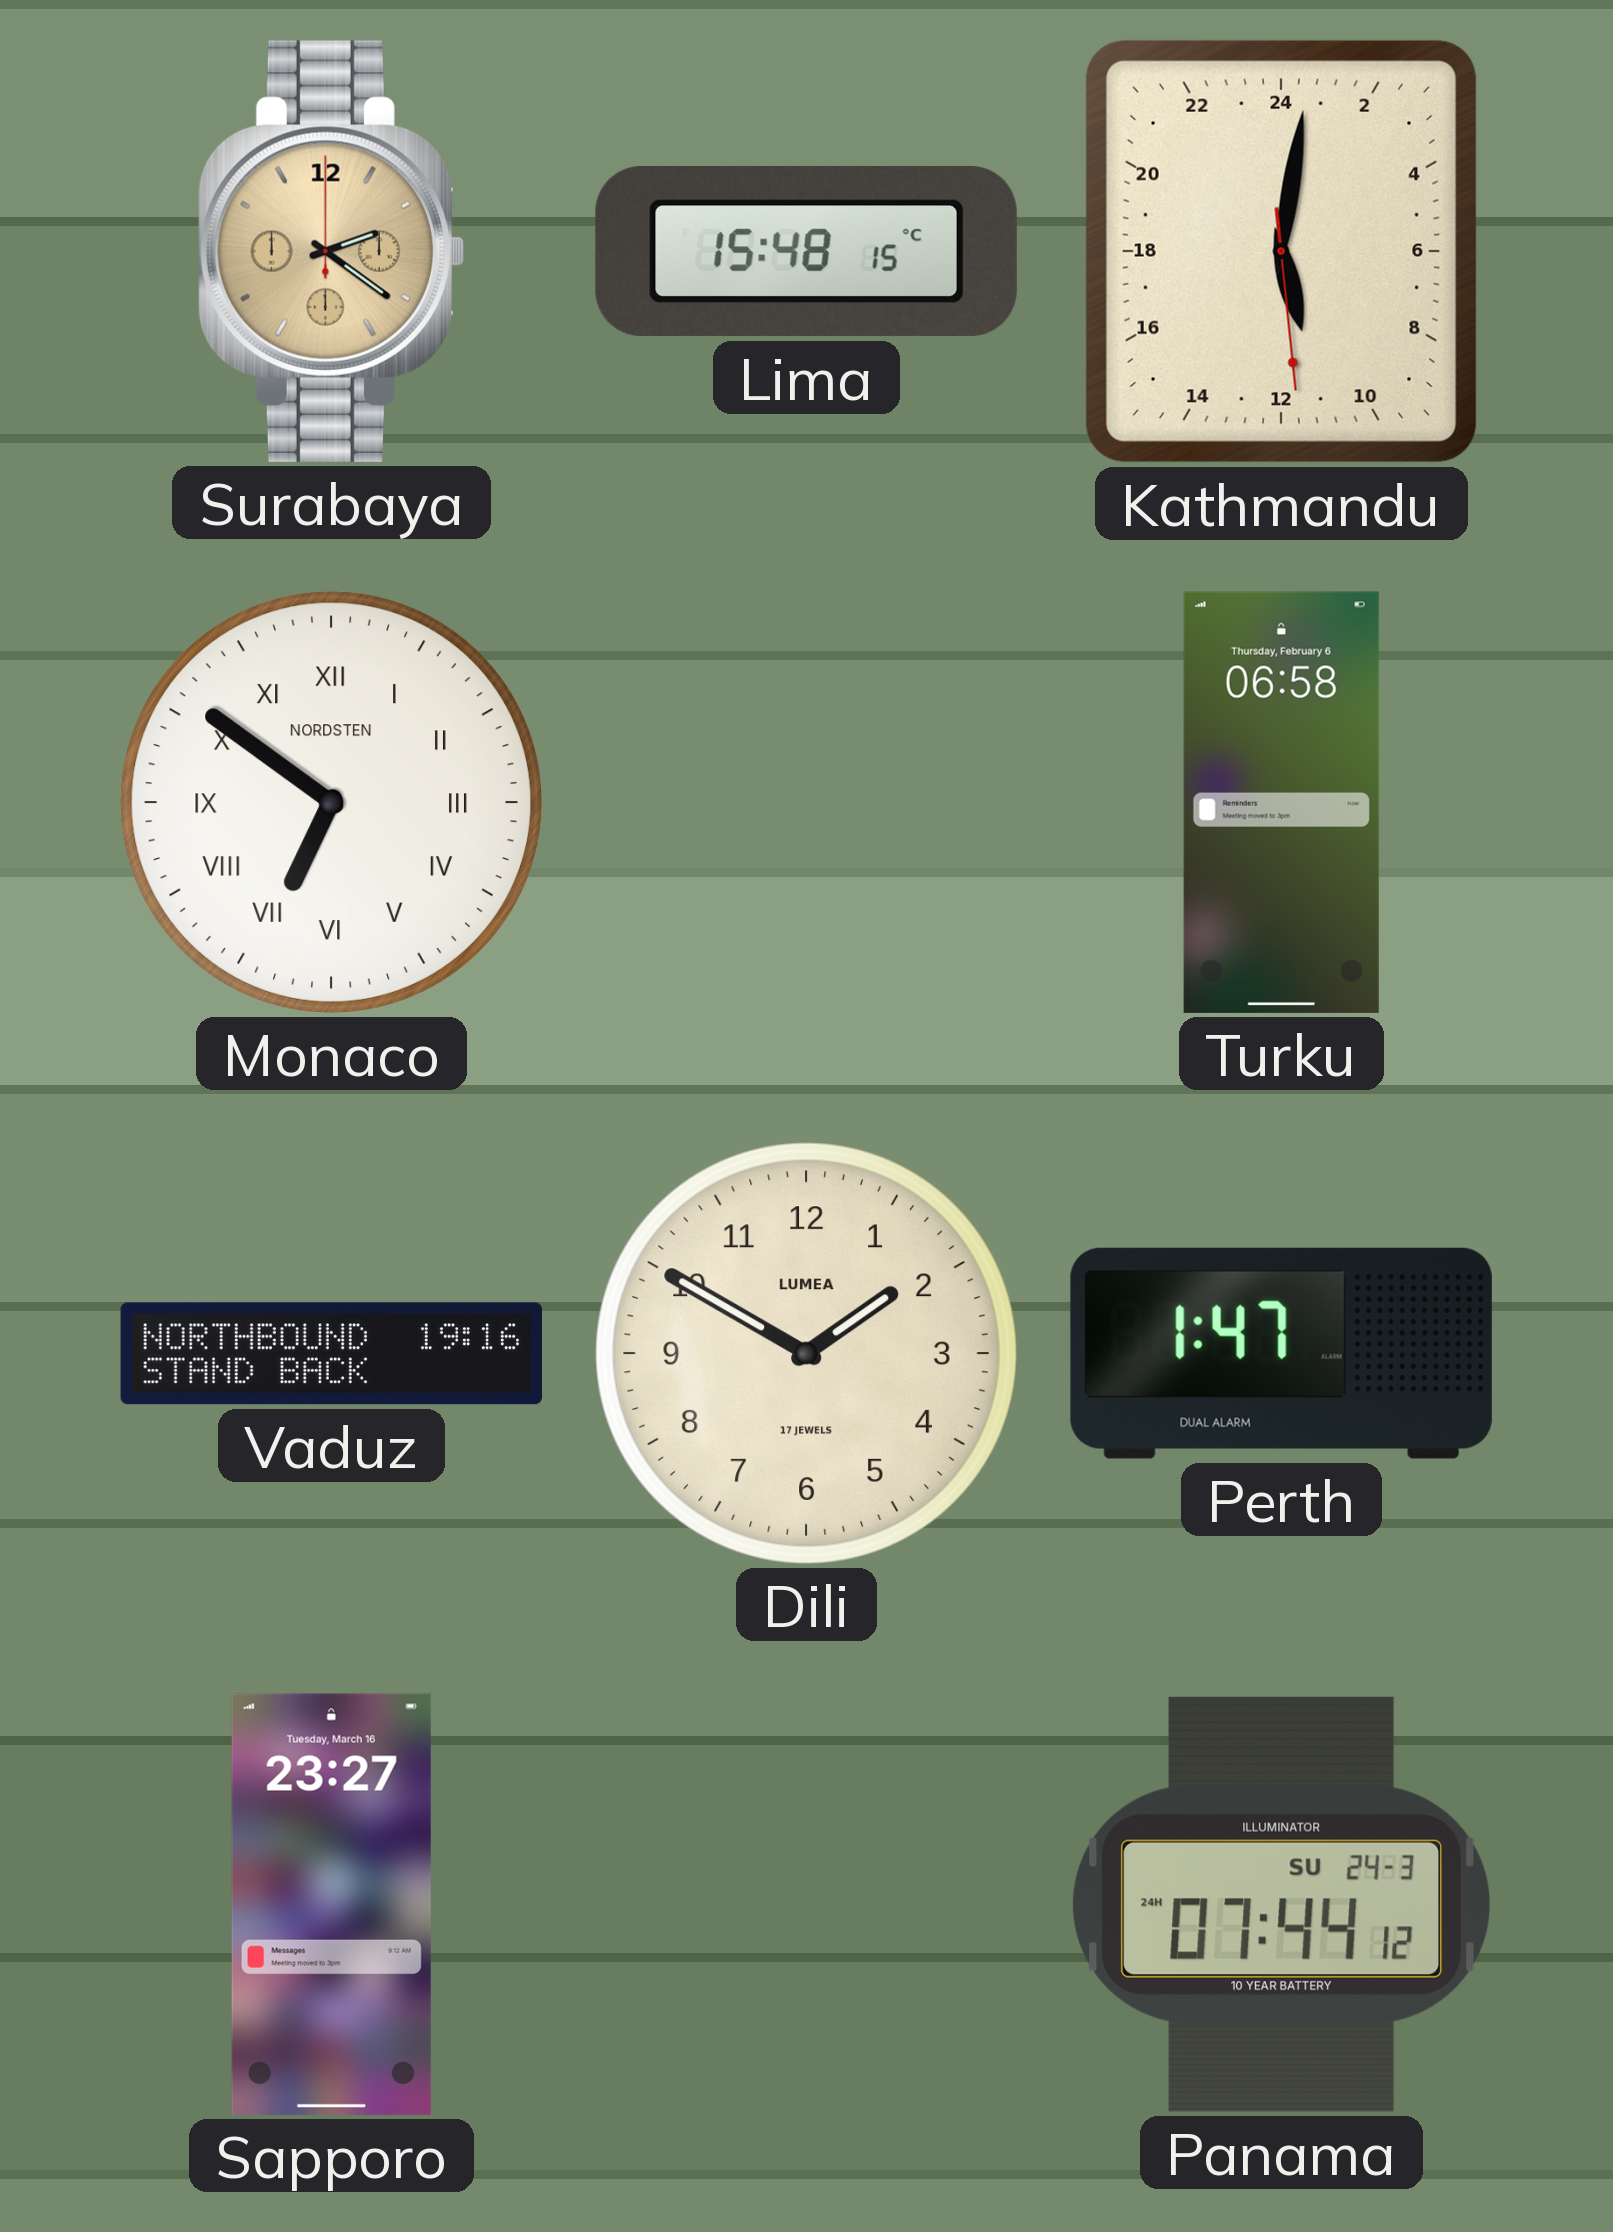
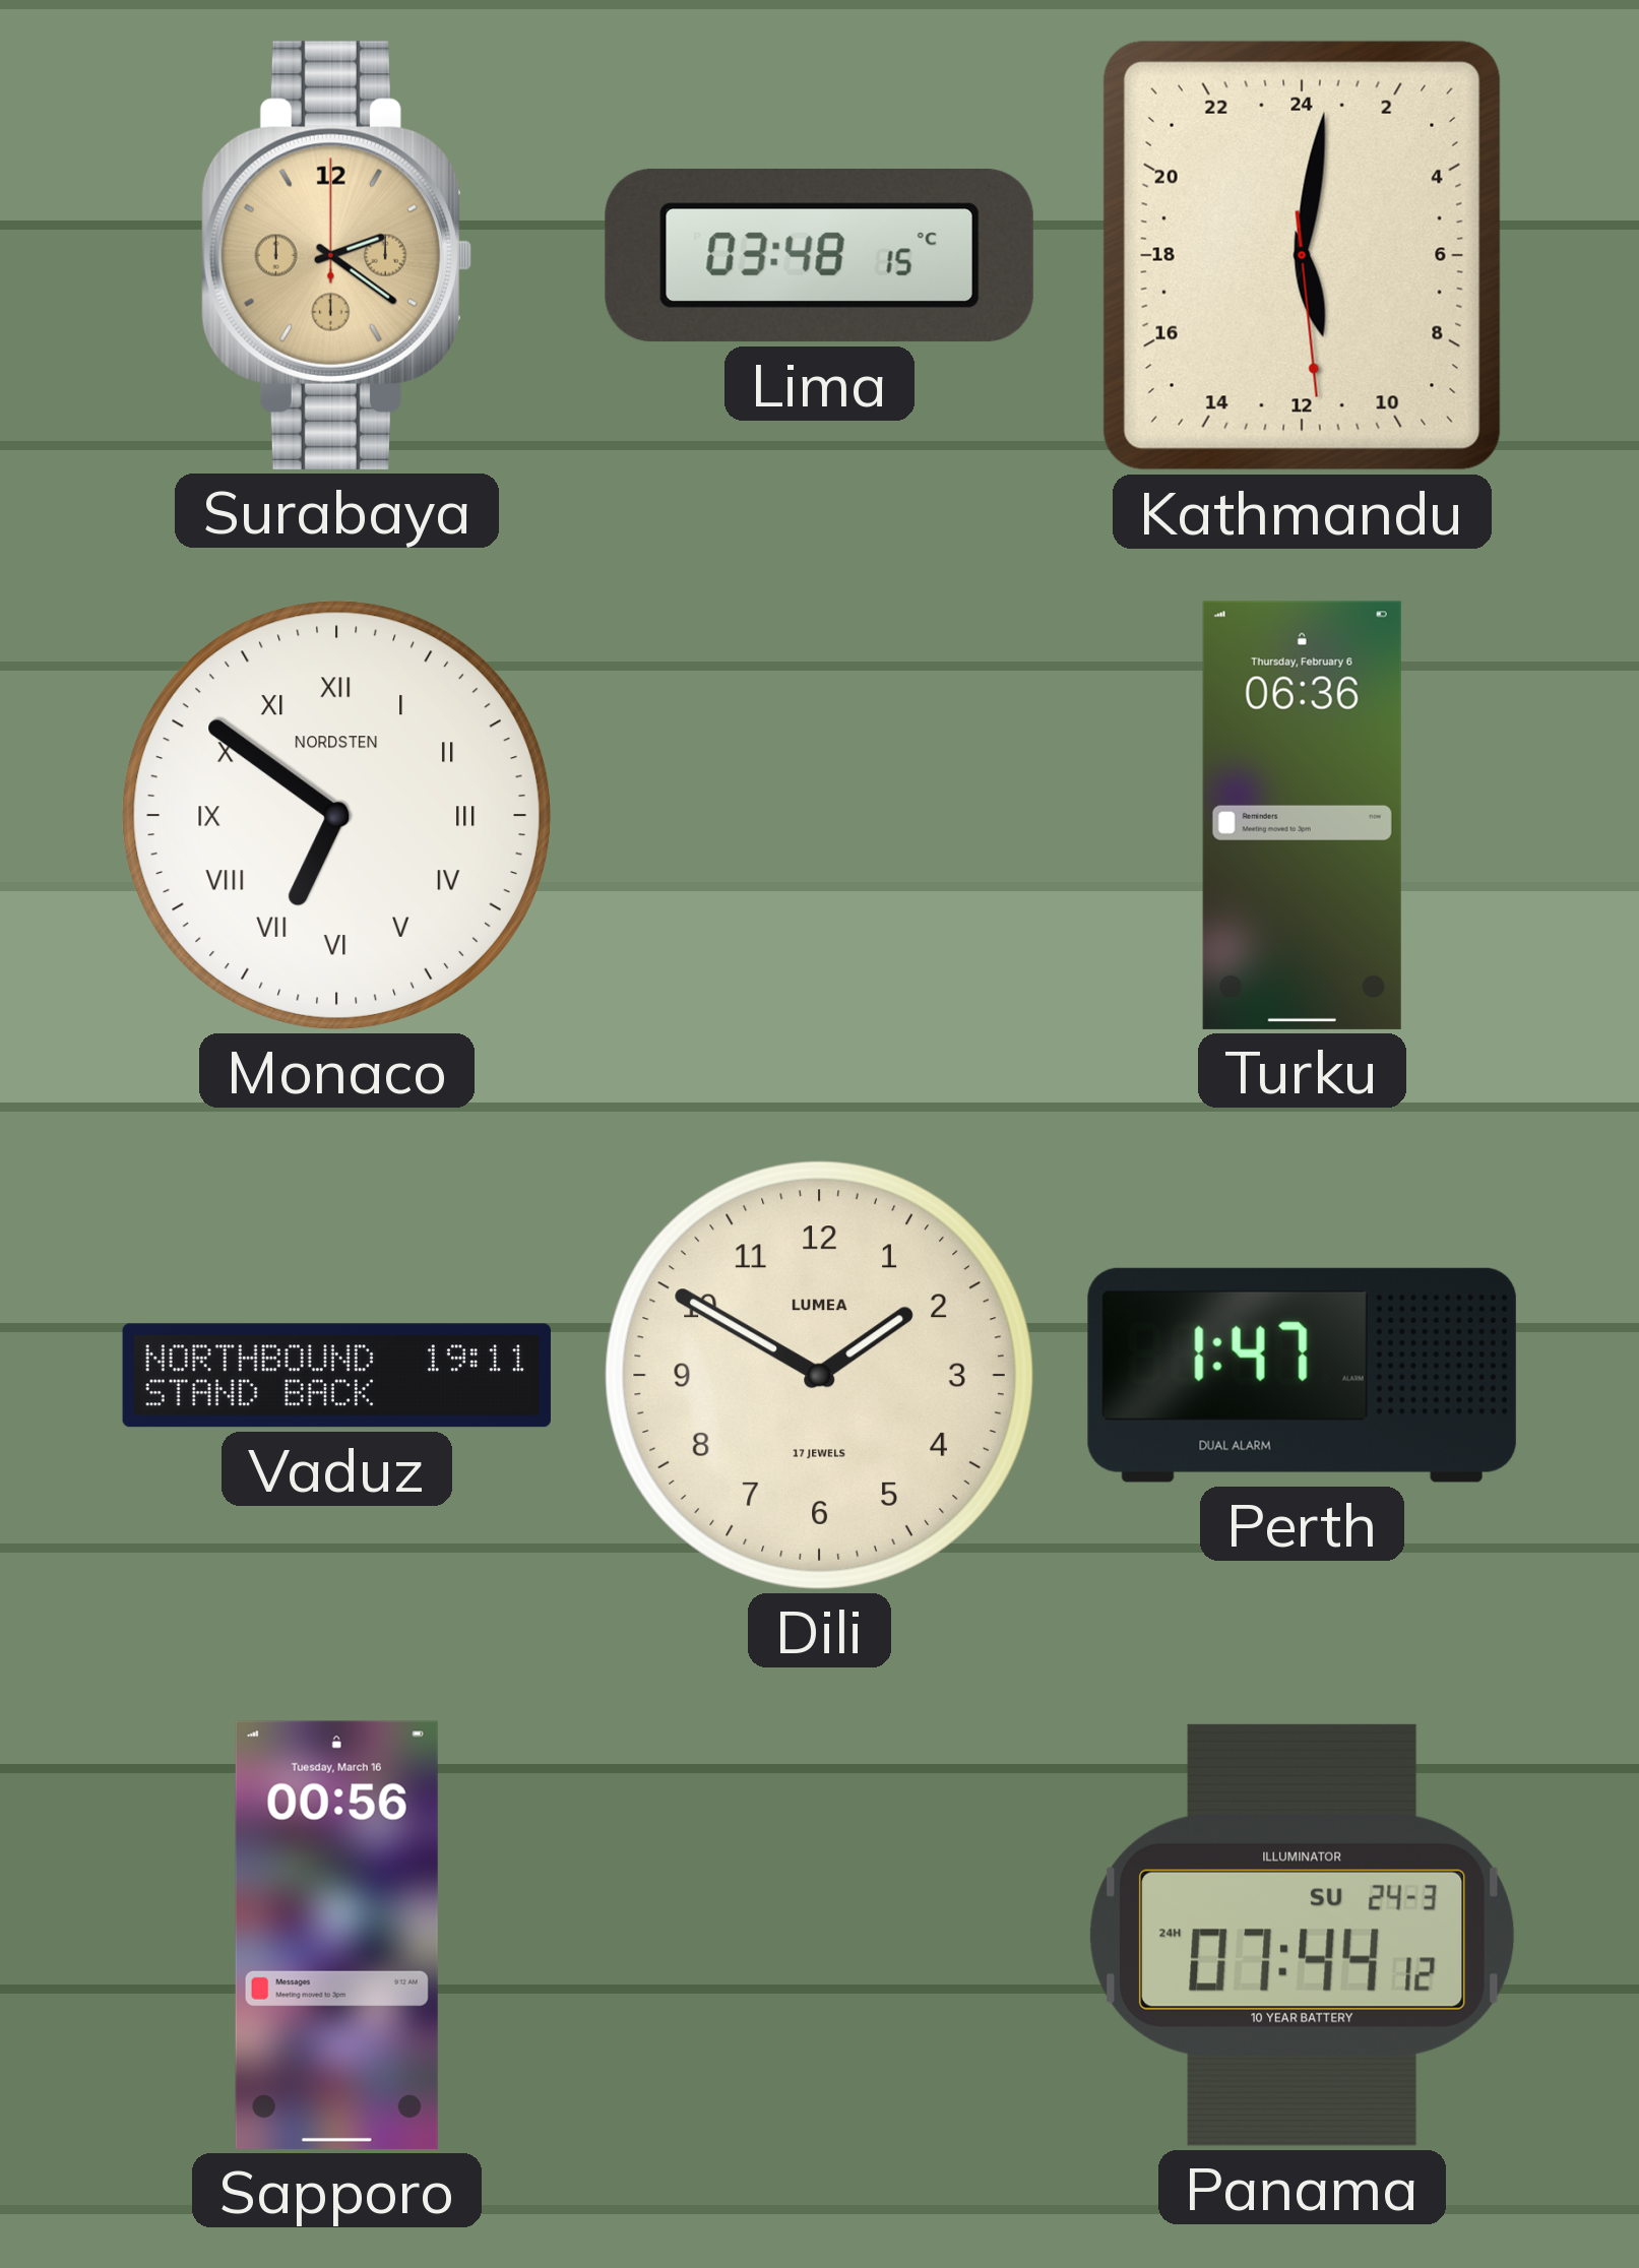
Lima: 15:48 -> 03:48 (819, 255)
Turku: 06:58 -> 06:36 (1302, 815)
Vaduz: 19:16 -> 19:11 (336, 1376)
Sapporo: 23:27 -> 00:56 (336, 1935)
